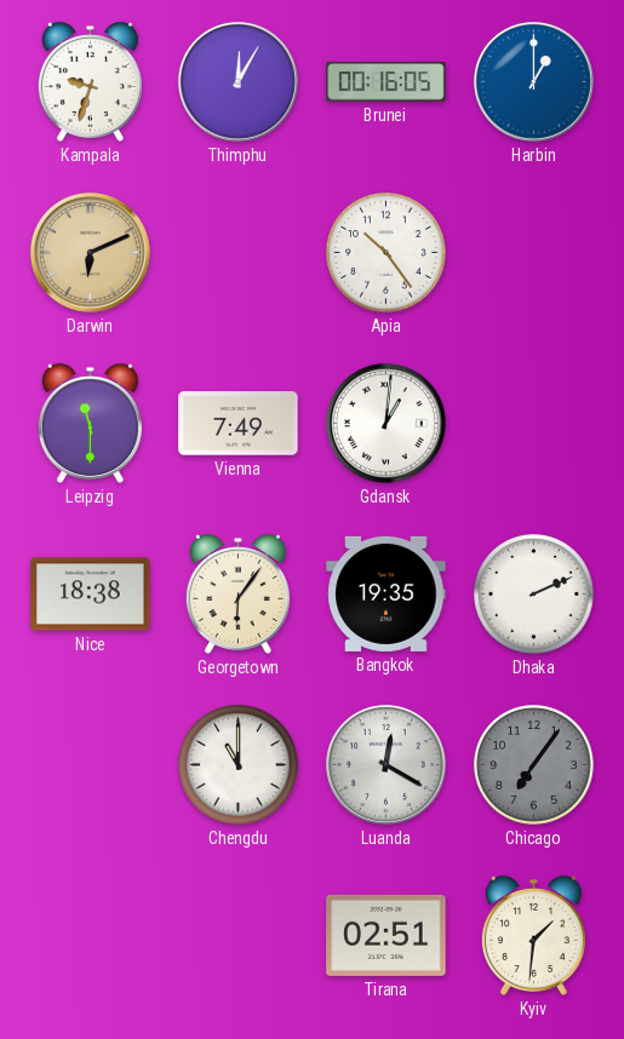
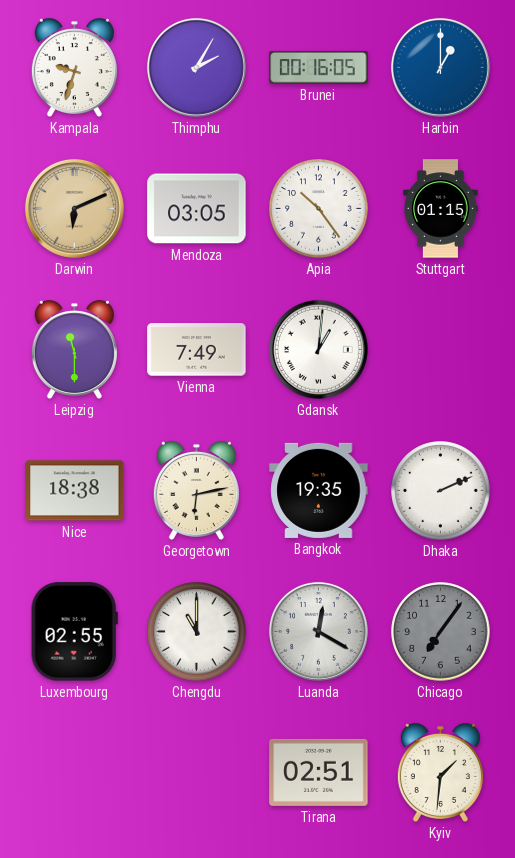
Thimphu: 12:05 -> 2:05 (196, 67)
Mendoza: none -> 03:05 (197, 209)
Stuttgart: none -> 01:15 (441, 209)
Georgetown: 6:06 -> 6:13 (196, 490)
Luxembourg: none -> 02:55 (74, 632)
